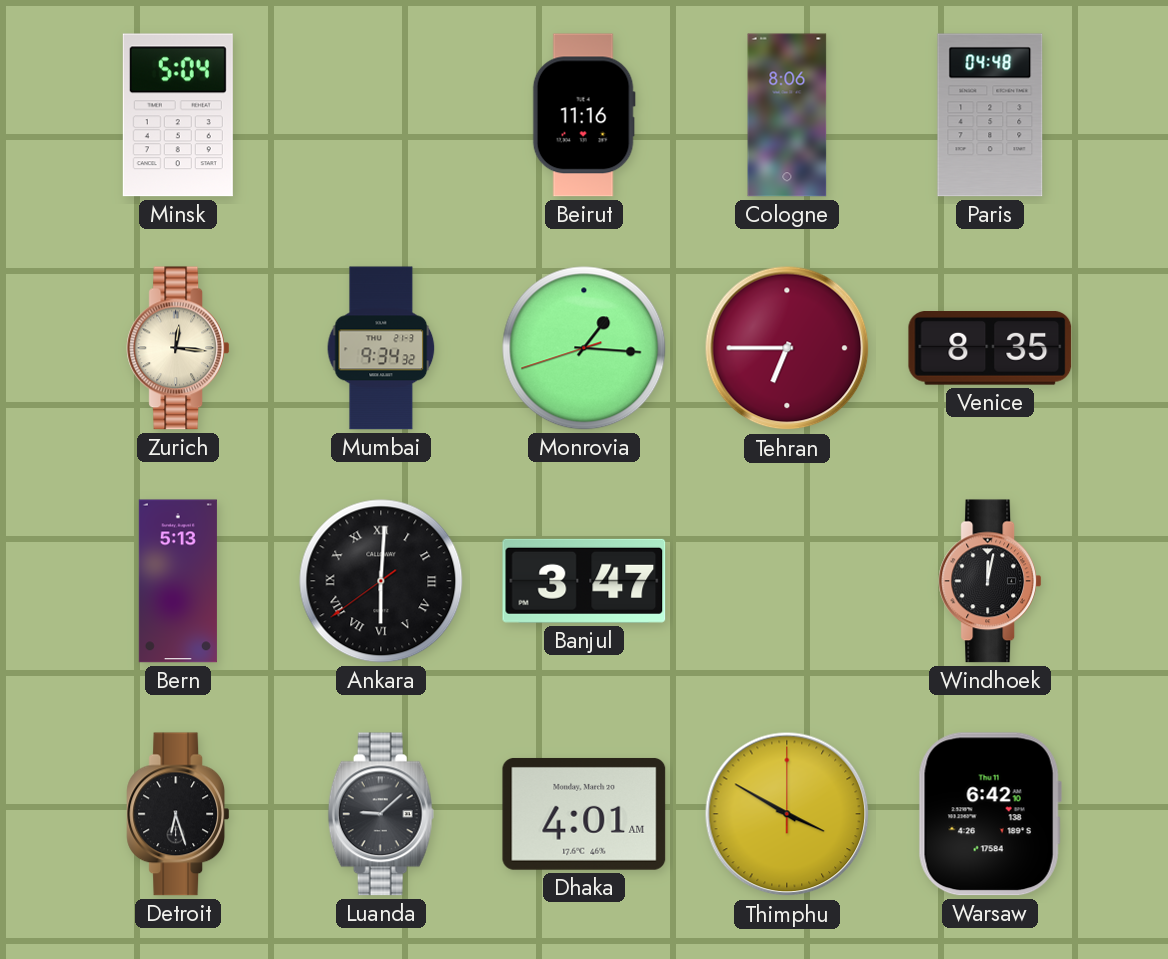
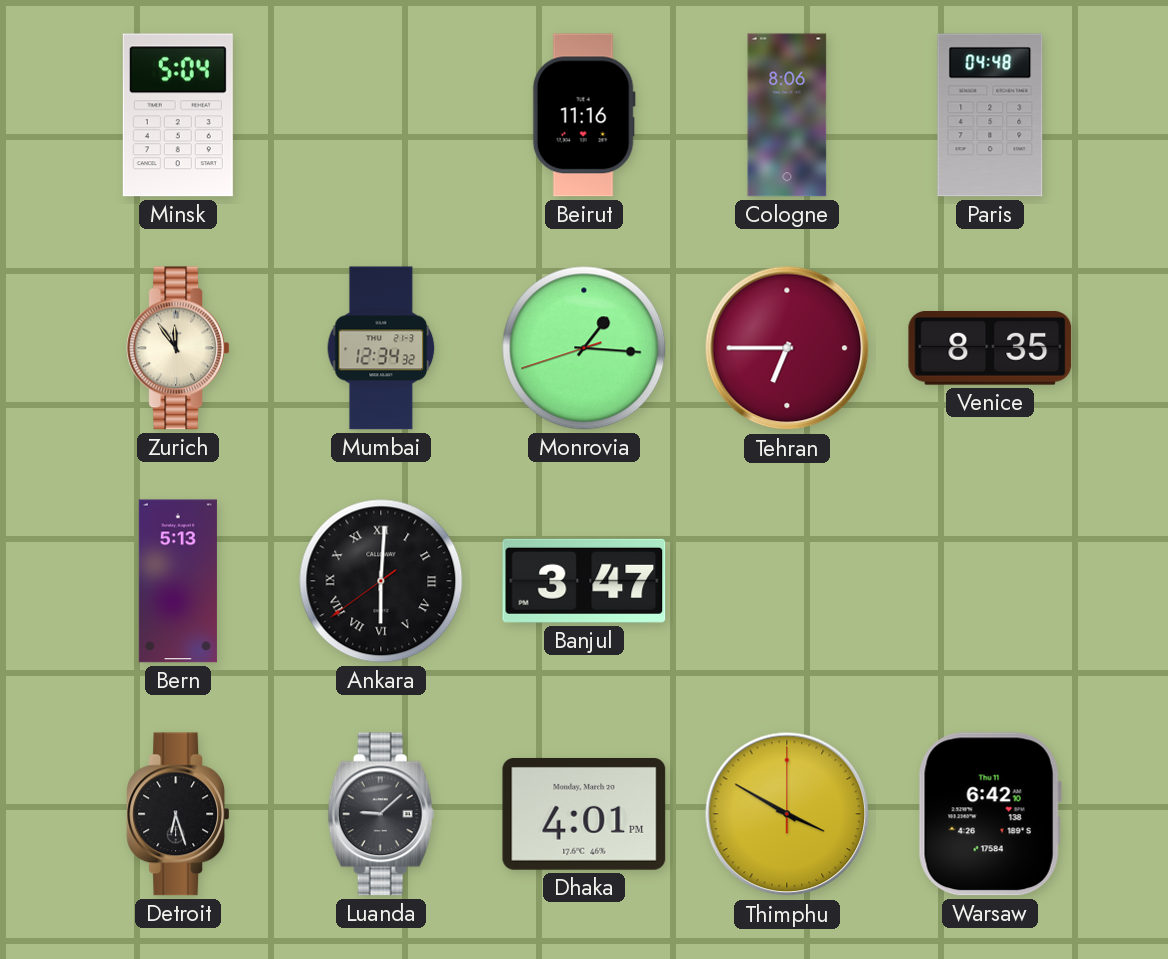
Zurich: 12:16 -> 11:54 (178, 348)
Mumbai: 9:34 -> 12:34 (381, 348)
Windhoek: 12:02 -> none (990, 581)
Dhaka: 4:01 AM -> 4:01 PM (584, 814)
